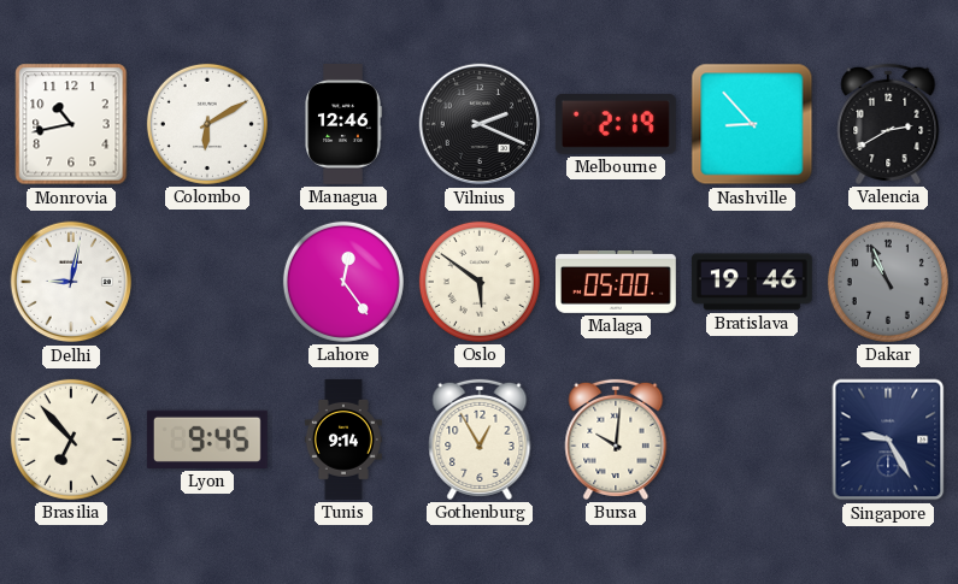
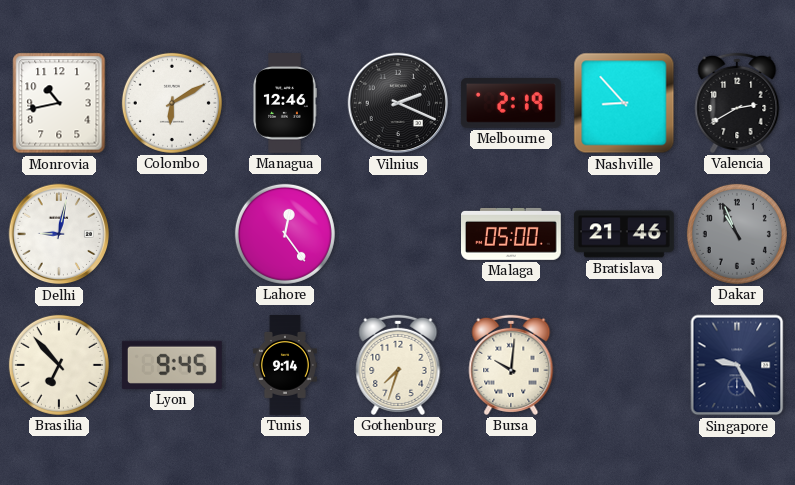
Oslo: 5:51 -> none (480, 282)
Bratislava: 19:46 -> 21:46 (624, 234)
Gothenburg: 12:55 -> 7:33 (398, 365)
